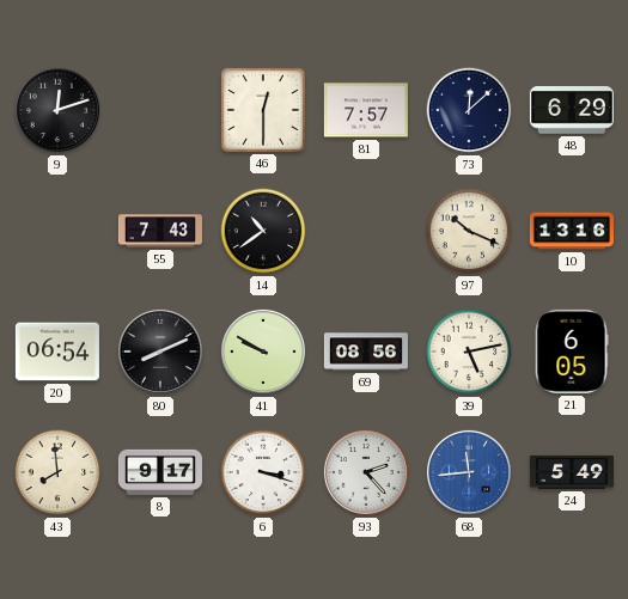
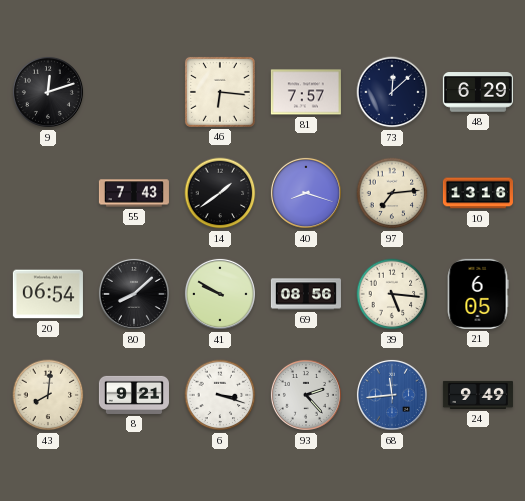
46: 12:30 -> 6:16 (220, 92)
14: 10:39 -> 1:39 (220, 193)
40: none -> 8:18 (306, 193)
97: 10:19 -> 7:14 (392, 193)
80: 8:11 -> 8:08 (134, 294)
39: 5:13 -> 5:16 (392, 294)
43: 7:59 -> 8:01 (48, 395)
8: 9:17 -> 9:21 (134, 395)
24: 5:49 -> 9:49 (478, 395)
